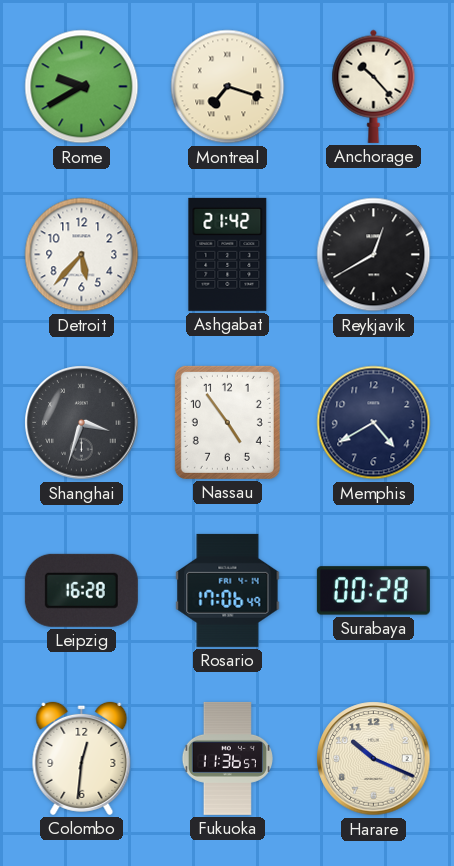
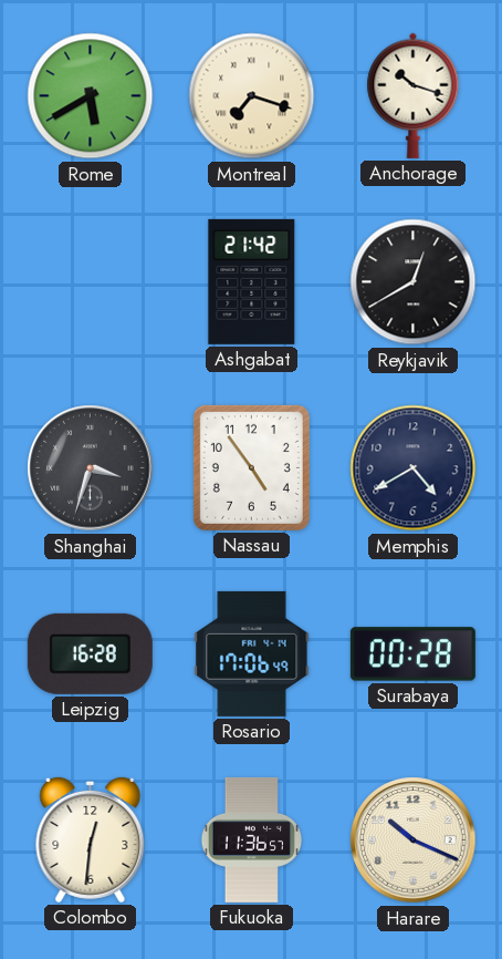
Rome: 9:40 -> 5:40 (91, 96)
Anchorage: 10:23 -> 10:18 (414, 95)
Detroit: 5:37 -> none (82, 255)
